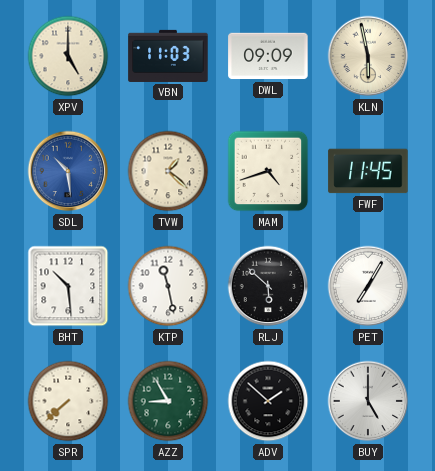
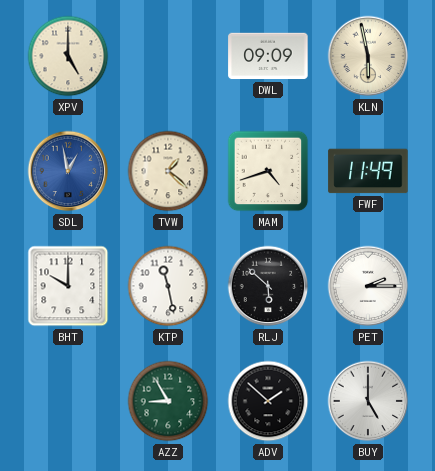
VBN: 11:03 -> none (168, 56)
SDL: 10:29 -> 12:58 (68, 171)
FWF: 11:45 -> 11:49 (368, 171)
BHT: 10:29 -> 10:00 (68, 286)
PET: 7:05 -> 2:15 (368, 286)
SPR: 7:38 -> none (68, 401)
